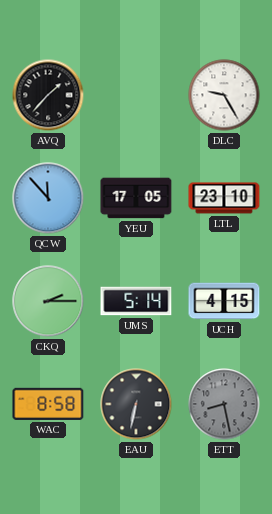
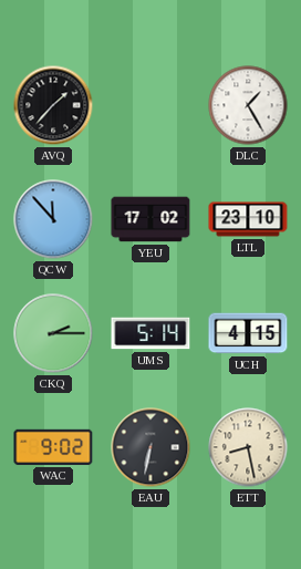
DLC: 9:25 -> 1:25 (248, 105)
YEU: 17:05 -> 17:02 (150, 219)
WAC: 8:58 -> 9:02 (53, 447)
ETT dial: grey -> cream (248, 447)
